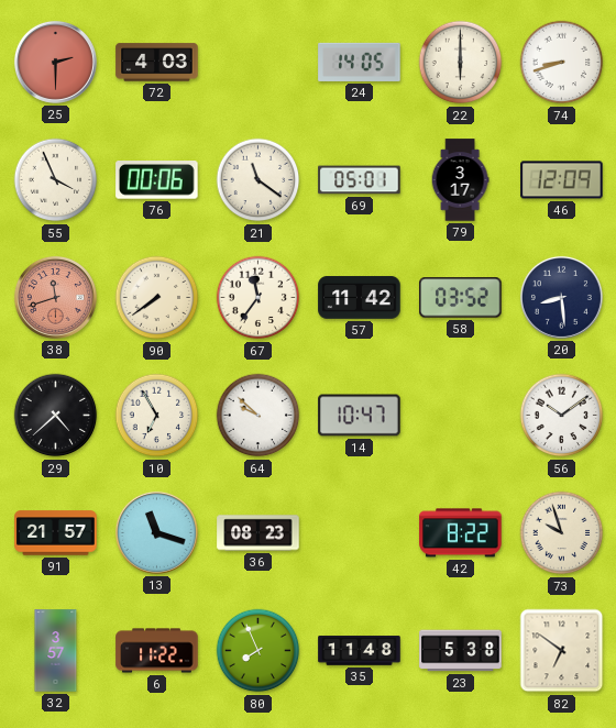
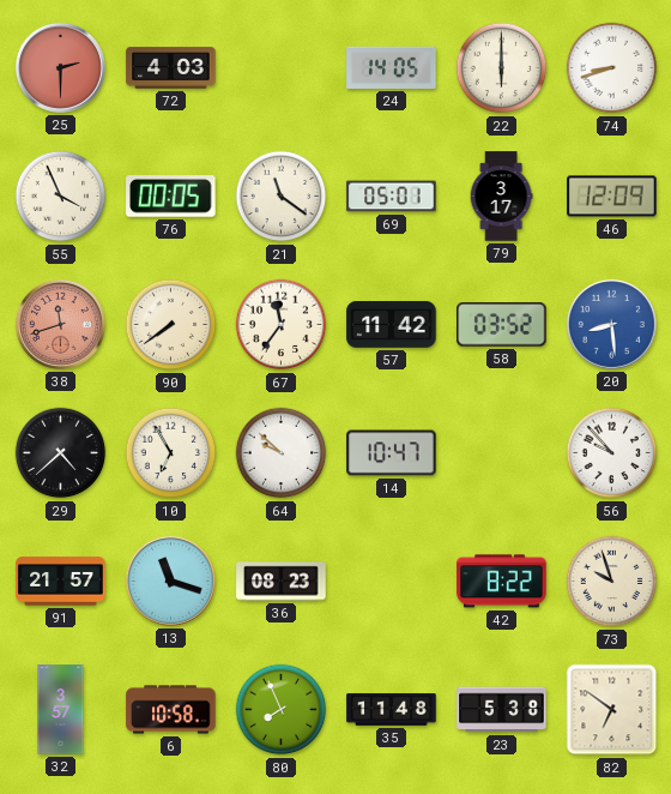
76: 00:06 -> 00:05 (171, 197)
20 dial: navy -> blue (611, 324)
56: 10:09 -> 9:53 (612, 453)
6: 11:22 -> 10:58 (171, 710)
